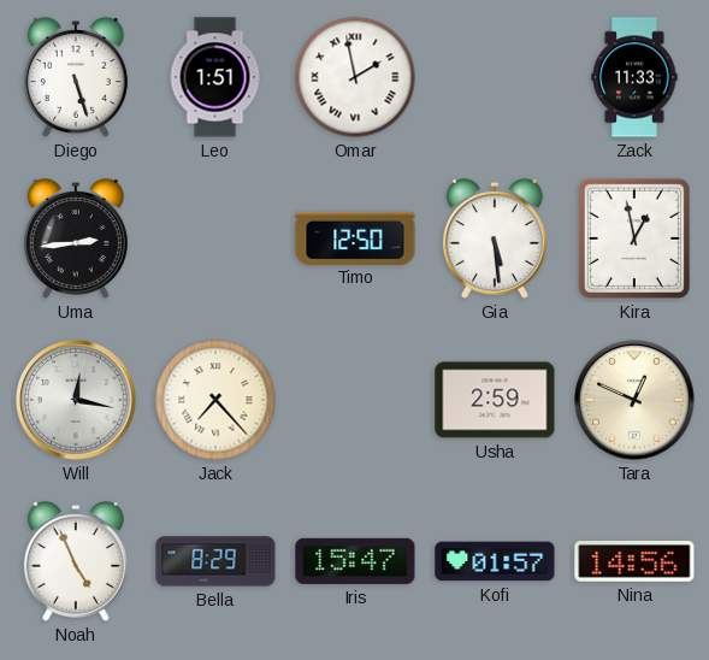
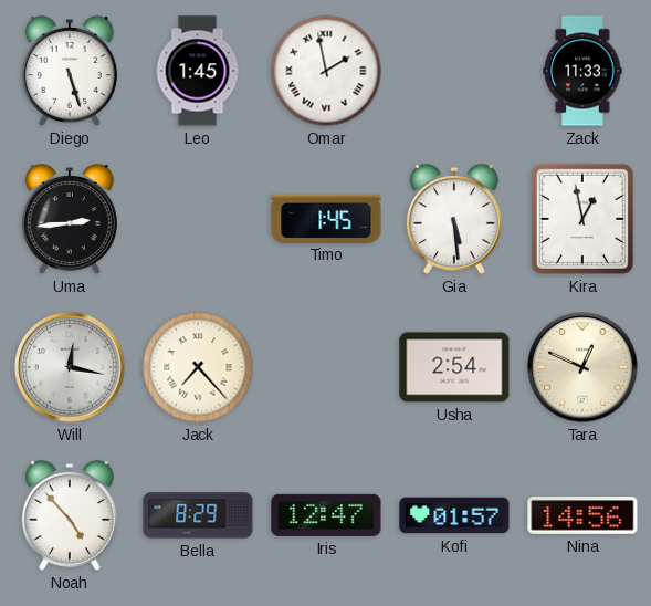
Leo: 1:51 -> 1:45 (198, 71)
Timo: 12:50 -> 1:45 (326, 218)
Usha: 2:59 -> 2:54 (454, 367)
Noah: 4:56 -> 4:53 (70, 516)
Iris: 15:47 -> 12:47 (326, 515)
